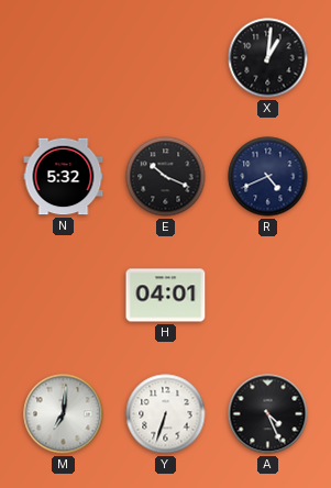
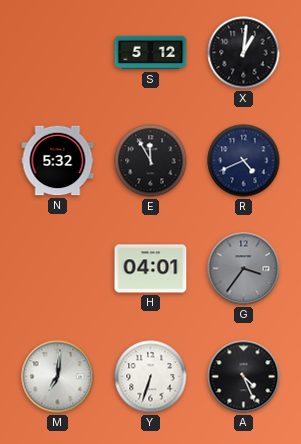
S: none -> 5:12 (151, 53)
E: 10:19 -> 11:55 (151, 161)
G: none -> 3:36 (244, 269)
